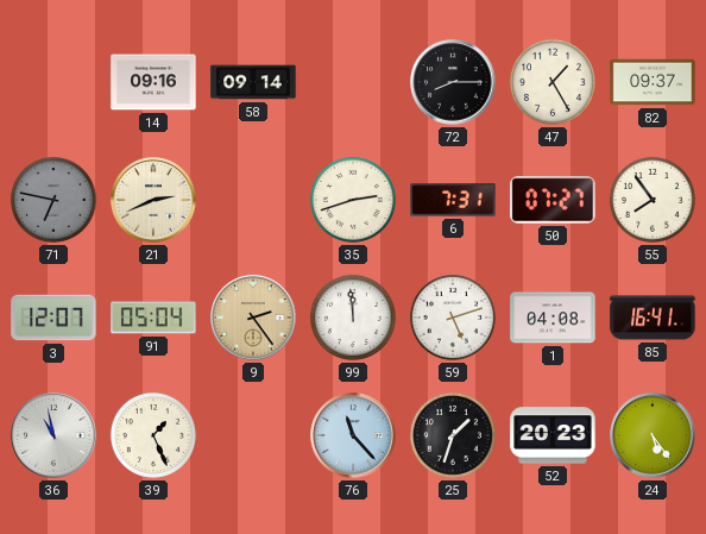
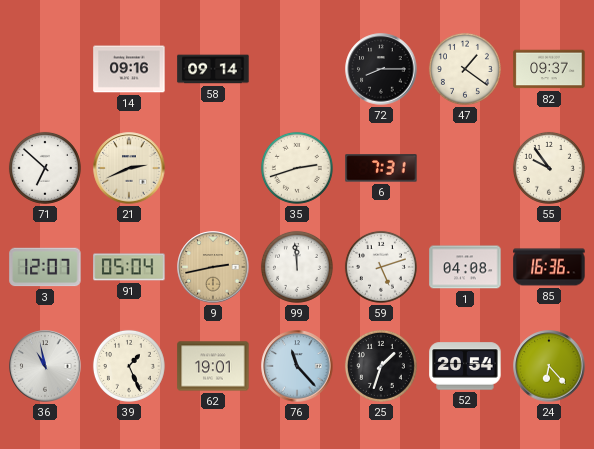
47: 1:25 -> 1:21 (465, 69)
71: 6:47 -> 6:52 (45, 168)
71 dial: grey -> white (45, 168)
50: 07:27 -> none (553, 200)
55: 7:54 -> 9:54 (549, 168)
9: 2:24 -> 2:43 (213, 267)
85: 16:41 -> 16:36 (549, 267)
62: none -> 19:01 (213, 366)
52: 20:23 -> 20:54 (465, 366)
24: 5:24 -> 6:23 (549, 366)
